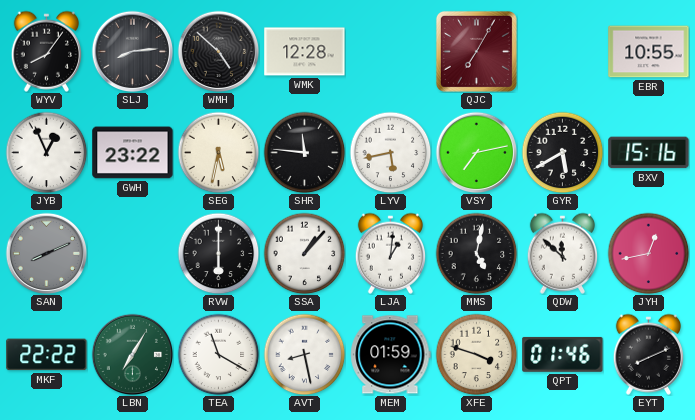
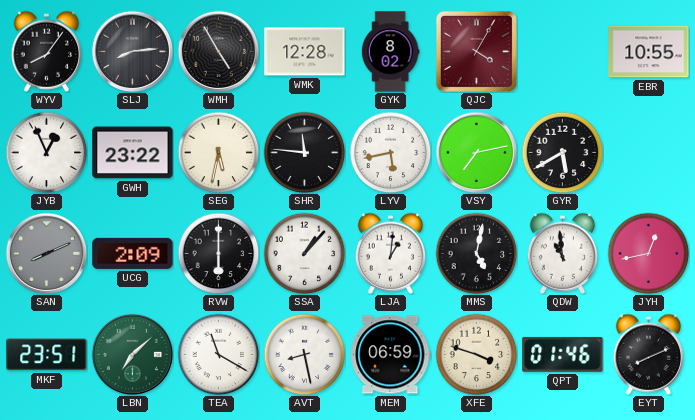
WMH: 4:52 -> 4:55 (218, 51)
GYK: none -> 8:02 (390, 52)
QJC: 7:05 -> 4:05 (476, 51)
BXV: 15:16 -> none (649, 153)
UCG: none -> 2:09 (133, 253)
QDW: 11:52 -> 10:59 (562, 253)
MKF: 22:22 -> 23:51 (47, 355)
LBN: 7:05 -> 7:08 (132, 354)
MEM: 01:59 -> 06:59 (391, 355)
